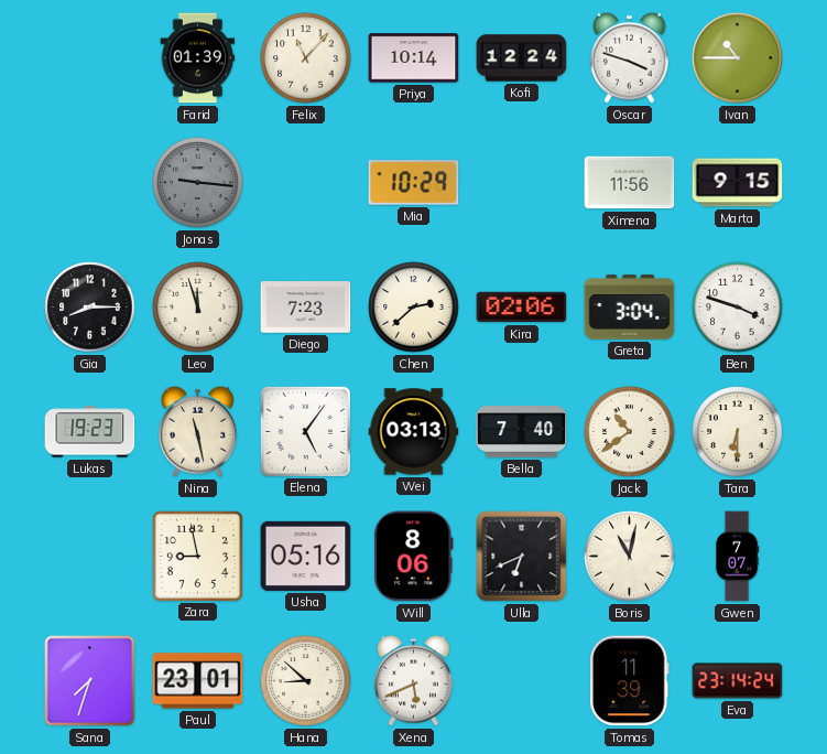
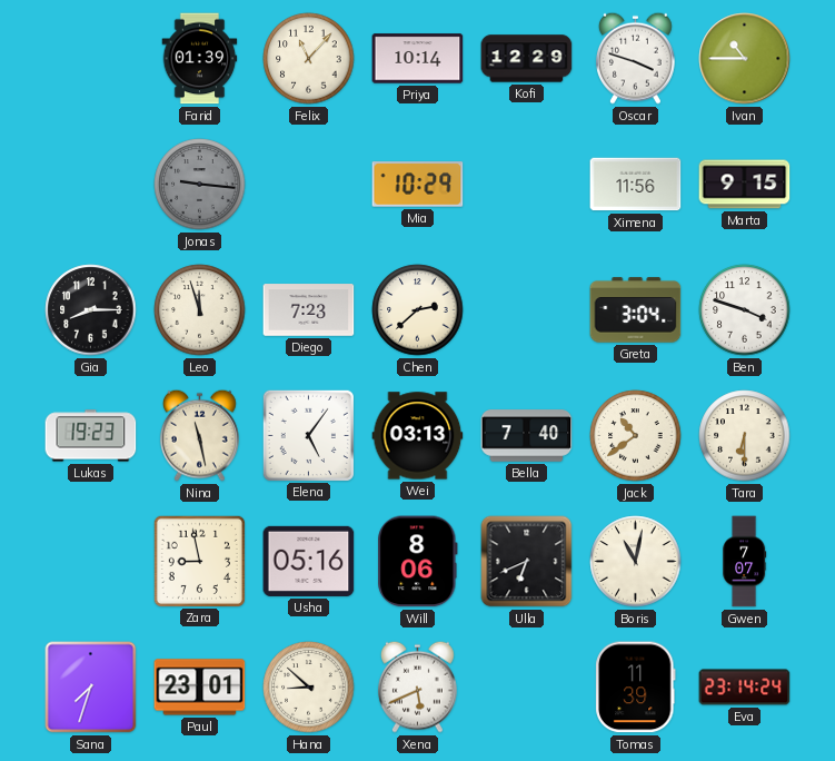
Kofi: 12:24 -> 12:29 (527, 59)
Kira: 02:06 -> none (522, 308)
